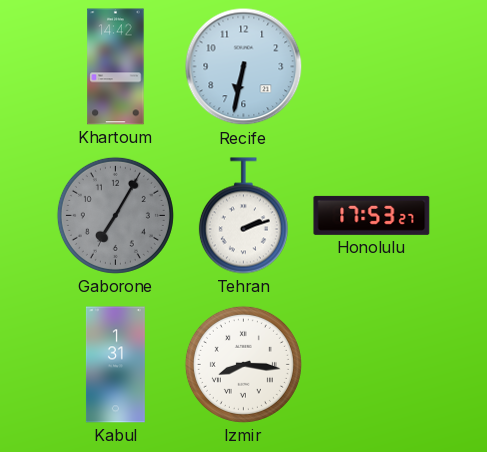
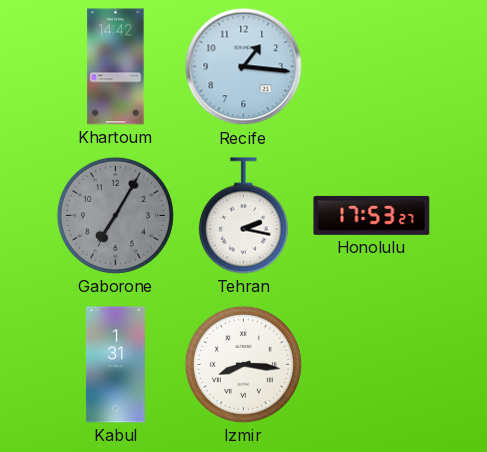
Recife: 6:32 -> 1:16 (244, 67)
Tehran: 2:12 -> 2:17 (243, 216)
